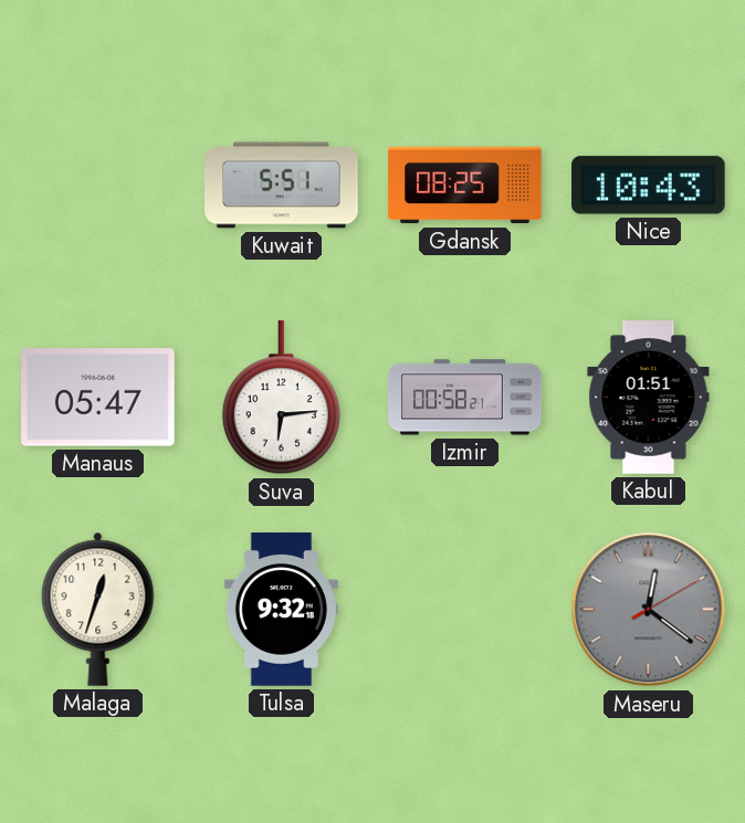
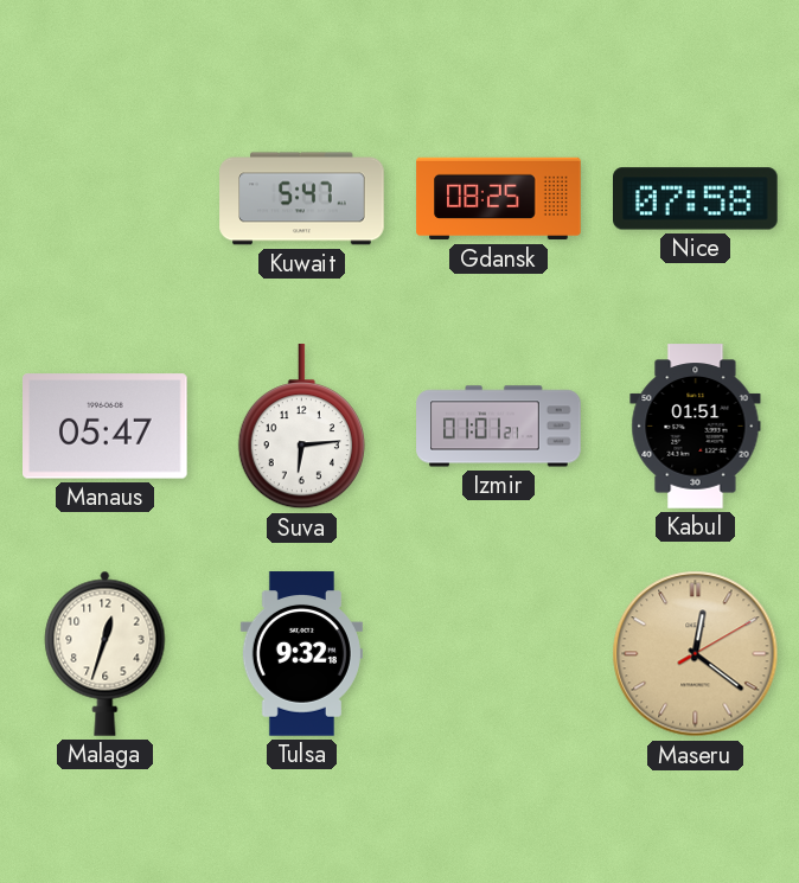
Kuwait: 5:51 -> 5:47 (302, 199)
Nice: 10:43 -> 07:58 (696, 199)
Izmir: 00:58 -> 01:01 (499, 427)
Maseru dial: grey -> champagne (696, 654)
